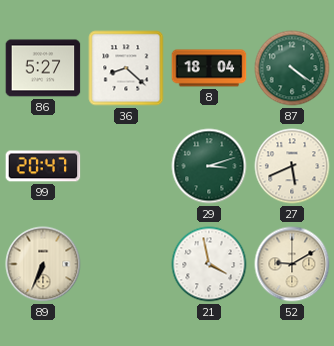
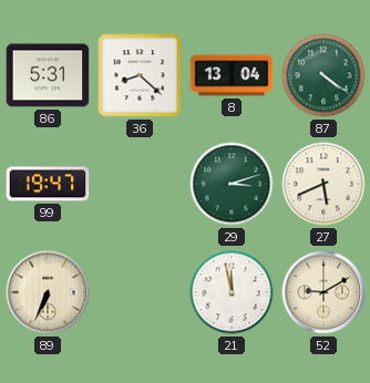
86: 5:27 -> 5:31 (48, 75)
8: 18:04 -> 13:04 (232, 75)
99: 20:47 -> 19:47 (48, 184)
21: 3:58 -> 11:58 (232, 292)
